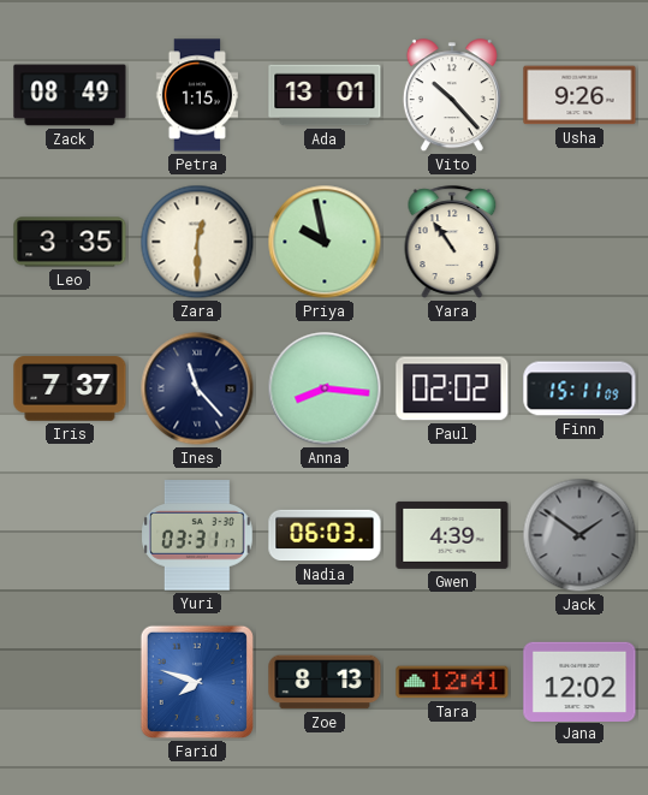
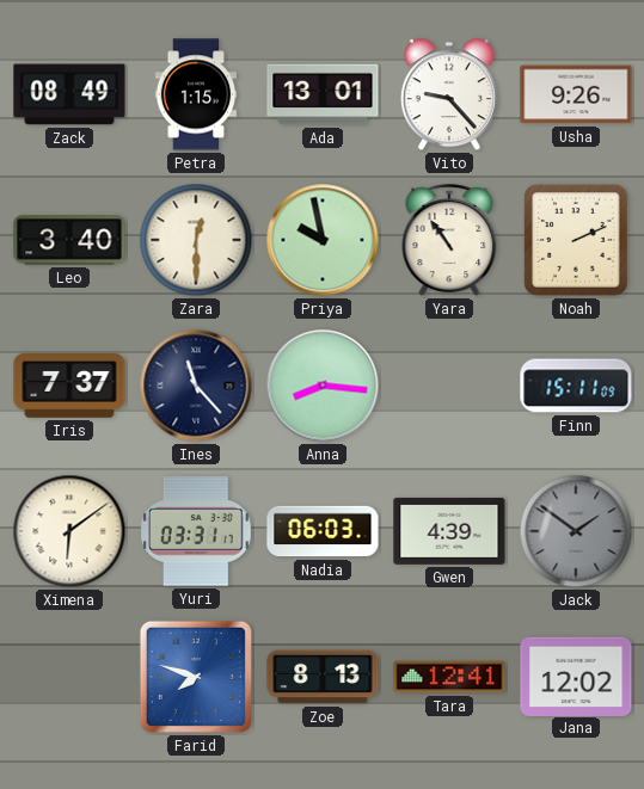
Vito: 10:23 -> 9:23 (449, 95)
Leo: 3:35 -> 3:40 (69, 240)
Noah: none -> 2:11 (576, 240)
Paul: 02:02 -> none (452, 388)
Ximena: none -> 6:09 (69, 531)
